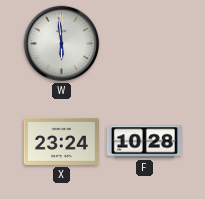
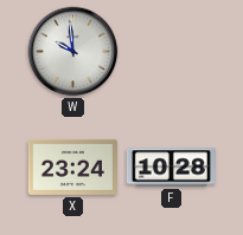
W: 5:59 -> 9:59 (73, 52)
